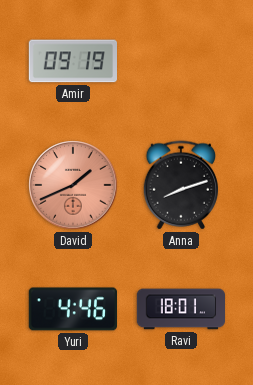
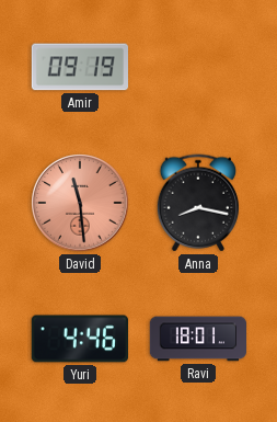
David: 1:41 -> 11:29 (80, 203)
Anna: 8:12 -> 8:17 (197, 203)
